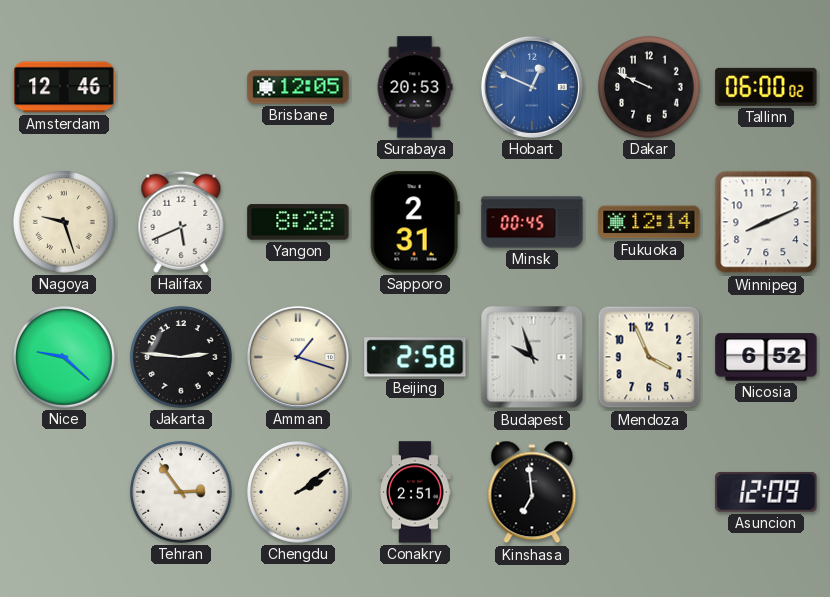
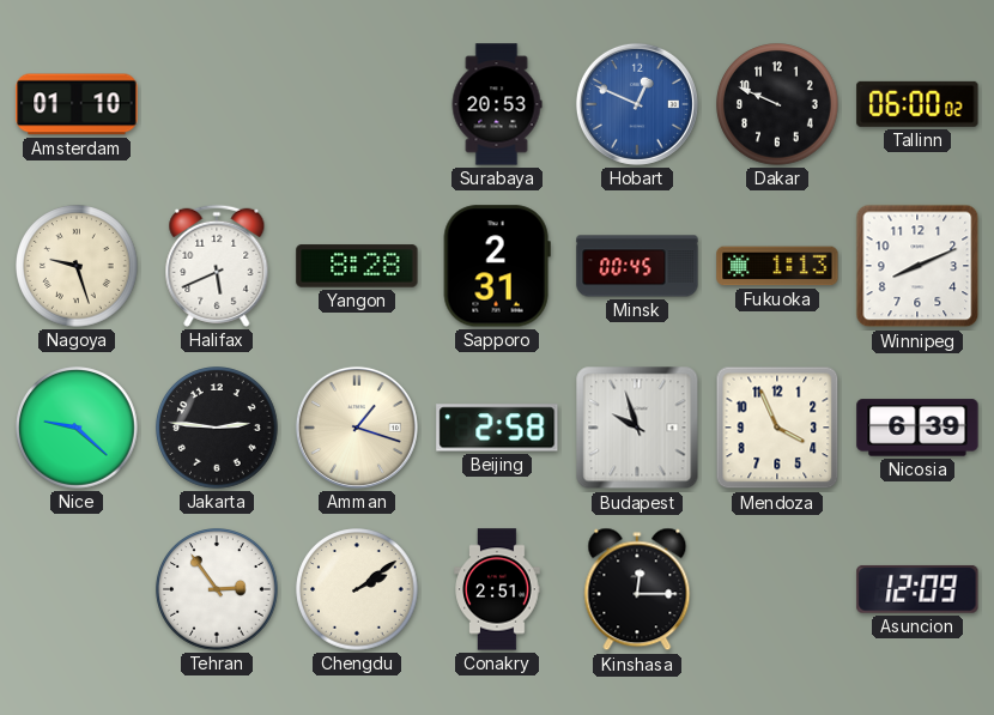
Amsterdam: 12:46 -> 01:10 (77, 104)
Brisbane: 12:05 -> none (298, 87)
Fukuoka: 12:14 -> 1:13 (777, 266)
Nicosia: 6:52 -> 6:39 (917, 428)
Kinshasa: 6:59 -> 12:15 (637, 589)
